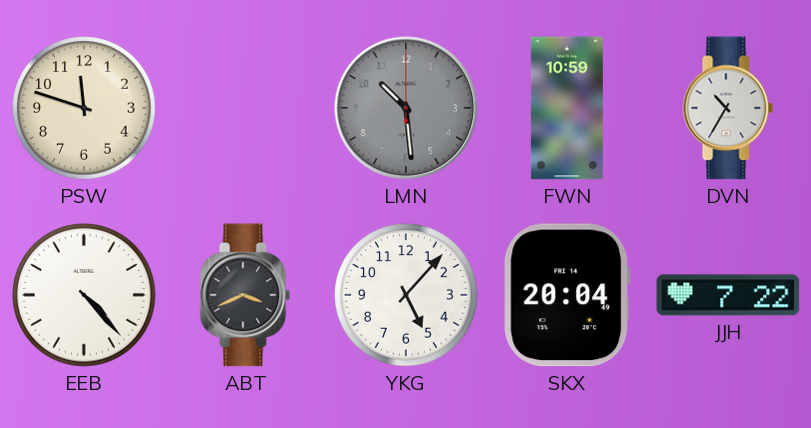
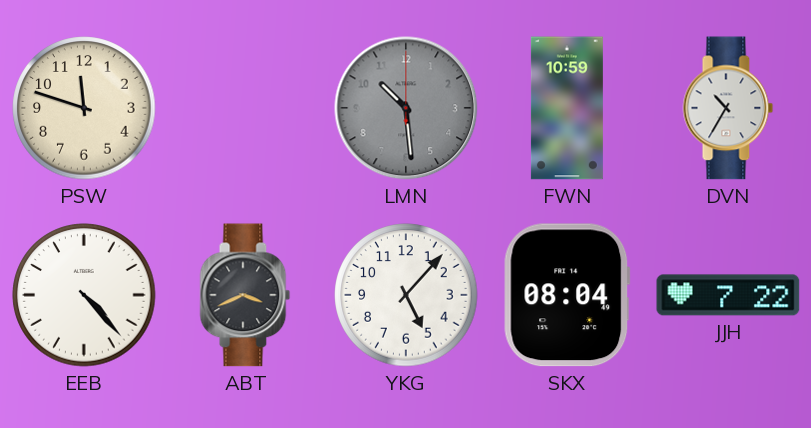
SKX: 20:04 -> 08:04 (567, 295)
